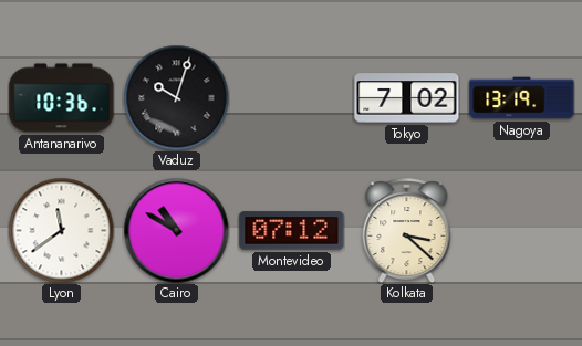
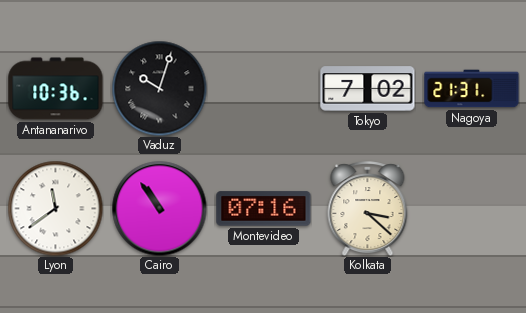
Nagoya: 13:19 -> 21:31 (472, 89)
Cairo: 10:50 -> 10:54 (159, 208)
Montevideo: 07:12 -> 07:16 (264, 209)
